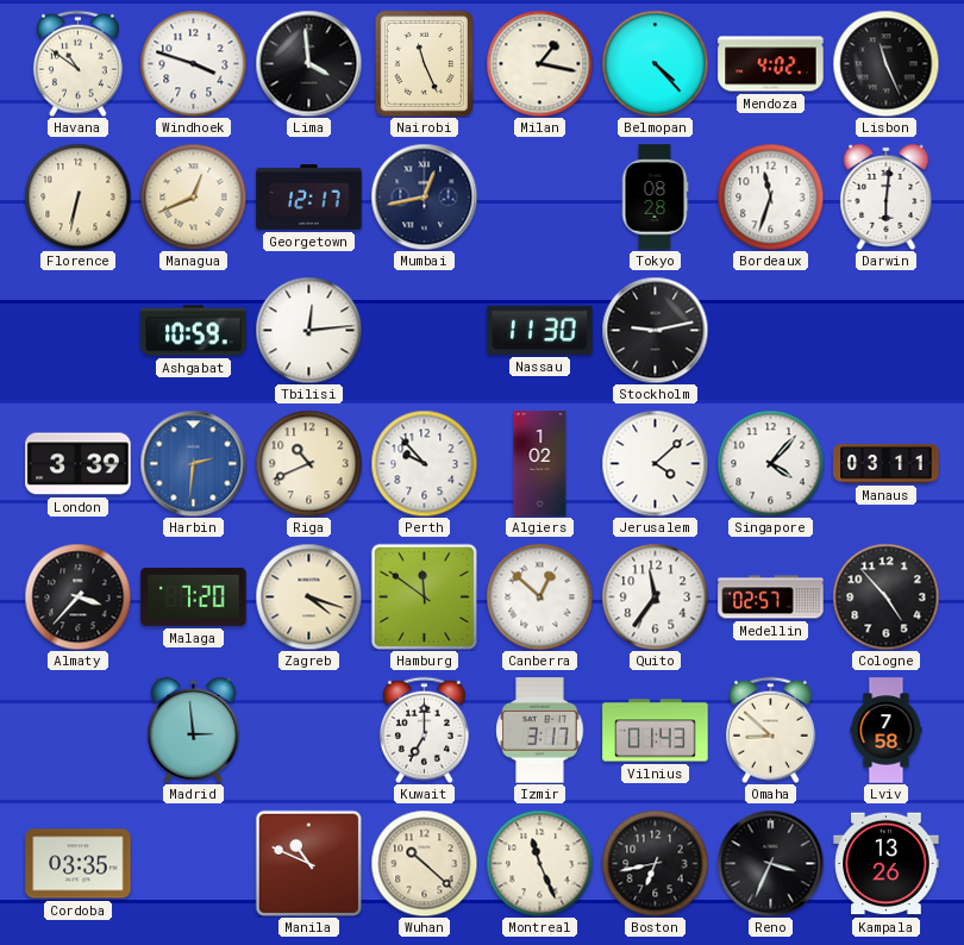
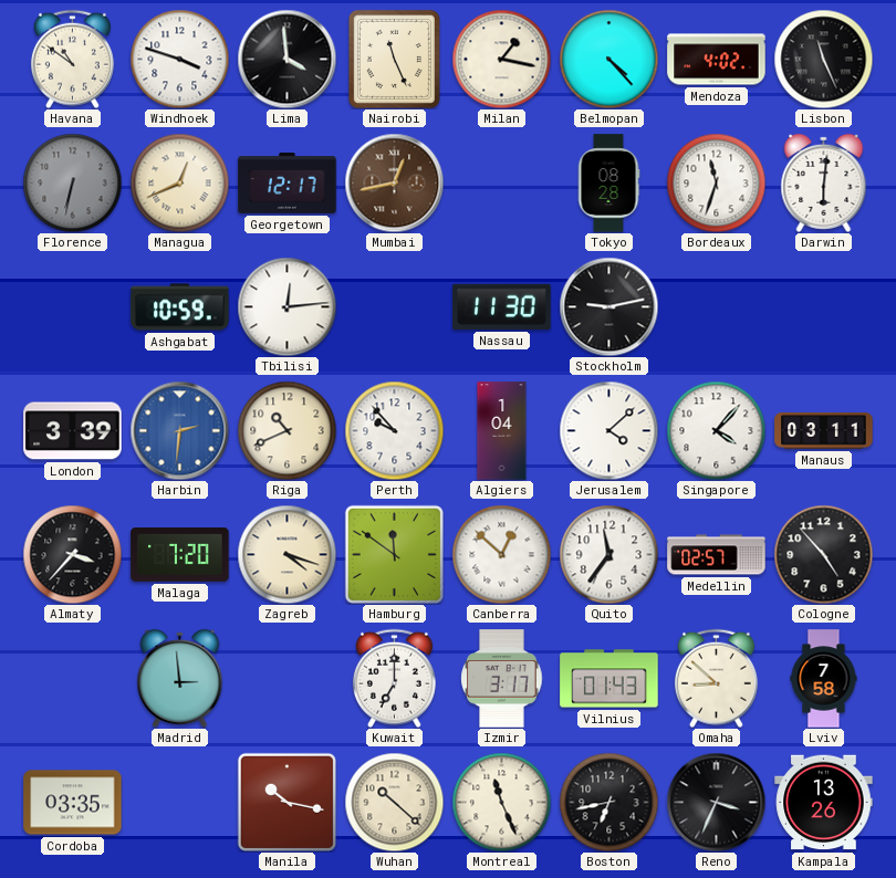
Florence dial: cream -> grey (72, 182)
Mumbai dial: navy -> brown (394, 182)
Algiers: 1:02 -> 1:04 (502, 431)
Manila: 10:49 -> 10:17 (286, 802)
